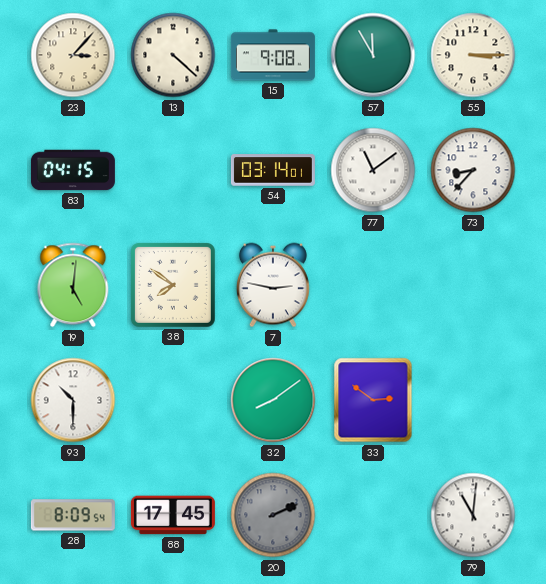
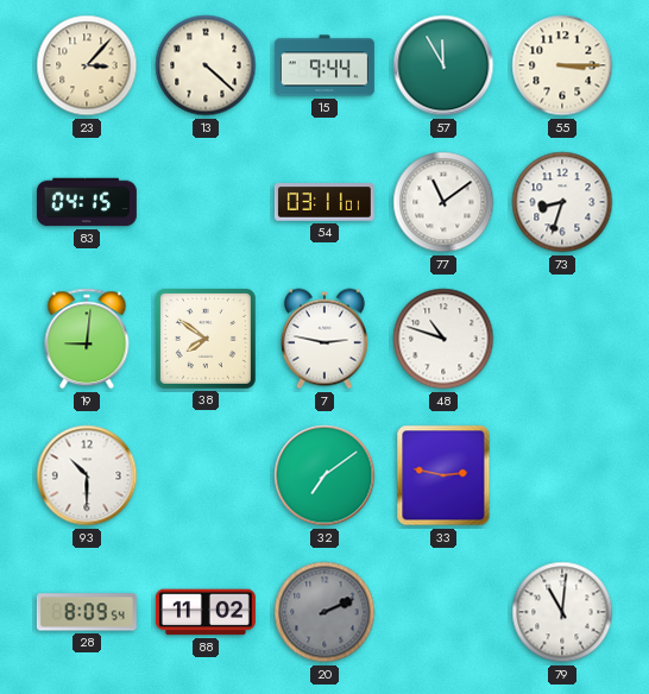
15: 9:08 -> 9:44 (324, 65)
54: 03:14 -> 03:11 (324, 202)
73: 8:37 -> 8:33 (562, 202)
19: 5:01 -> 9:01 (87, 339)
48: none -> 10:48 (443, 339)
32: 8:09 -> 7:09 (324, 475)
33: 2:51 -> 2:47 (443, 475)
88: 17:45 -> 11:02 (206, 612)
